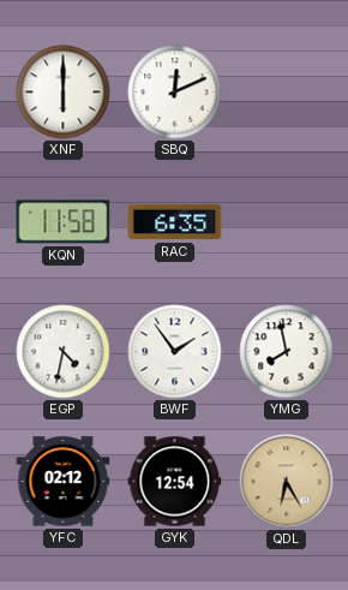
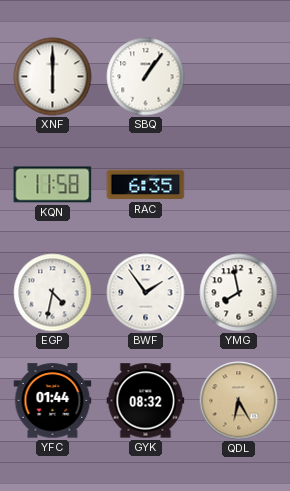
SBQ: 12:11 -> 1:06 (146, 77)
YFC: 02:12 -> 01:44 (53, 401)
GYK: 12:54 -> 08:32 (146, 401)
